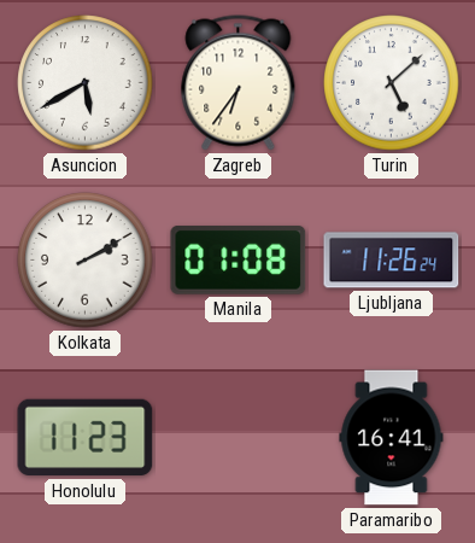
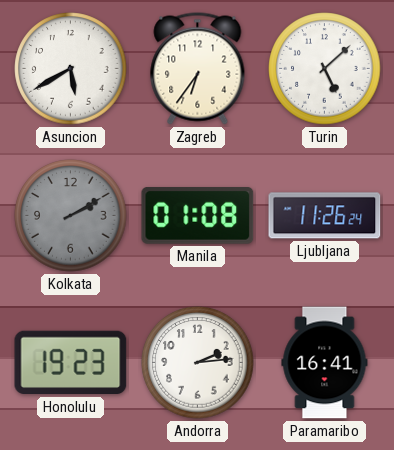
Kolkata dial: white -> grey (71, 216)
Honolulu: 11:23 -> 19:23 (71, 363)
Andorra: none -> 2:14 (198, 363)
